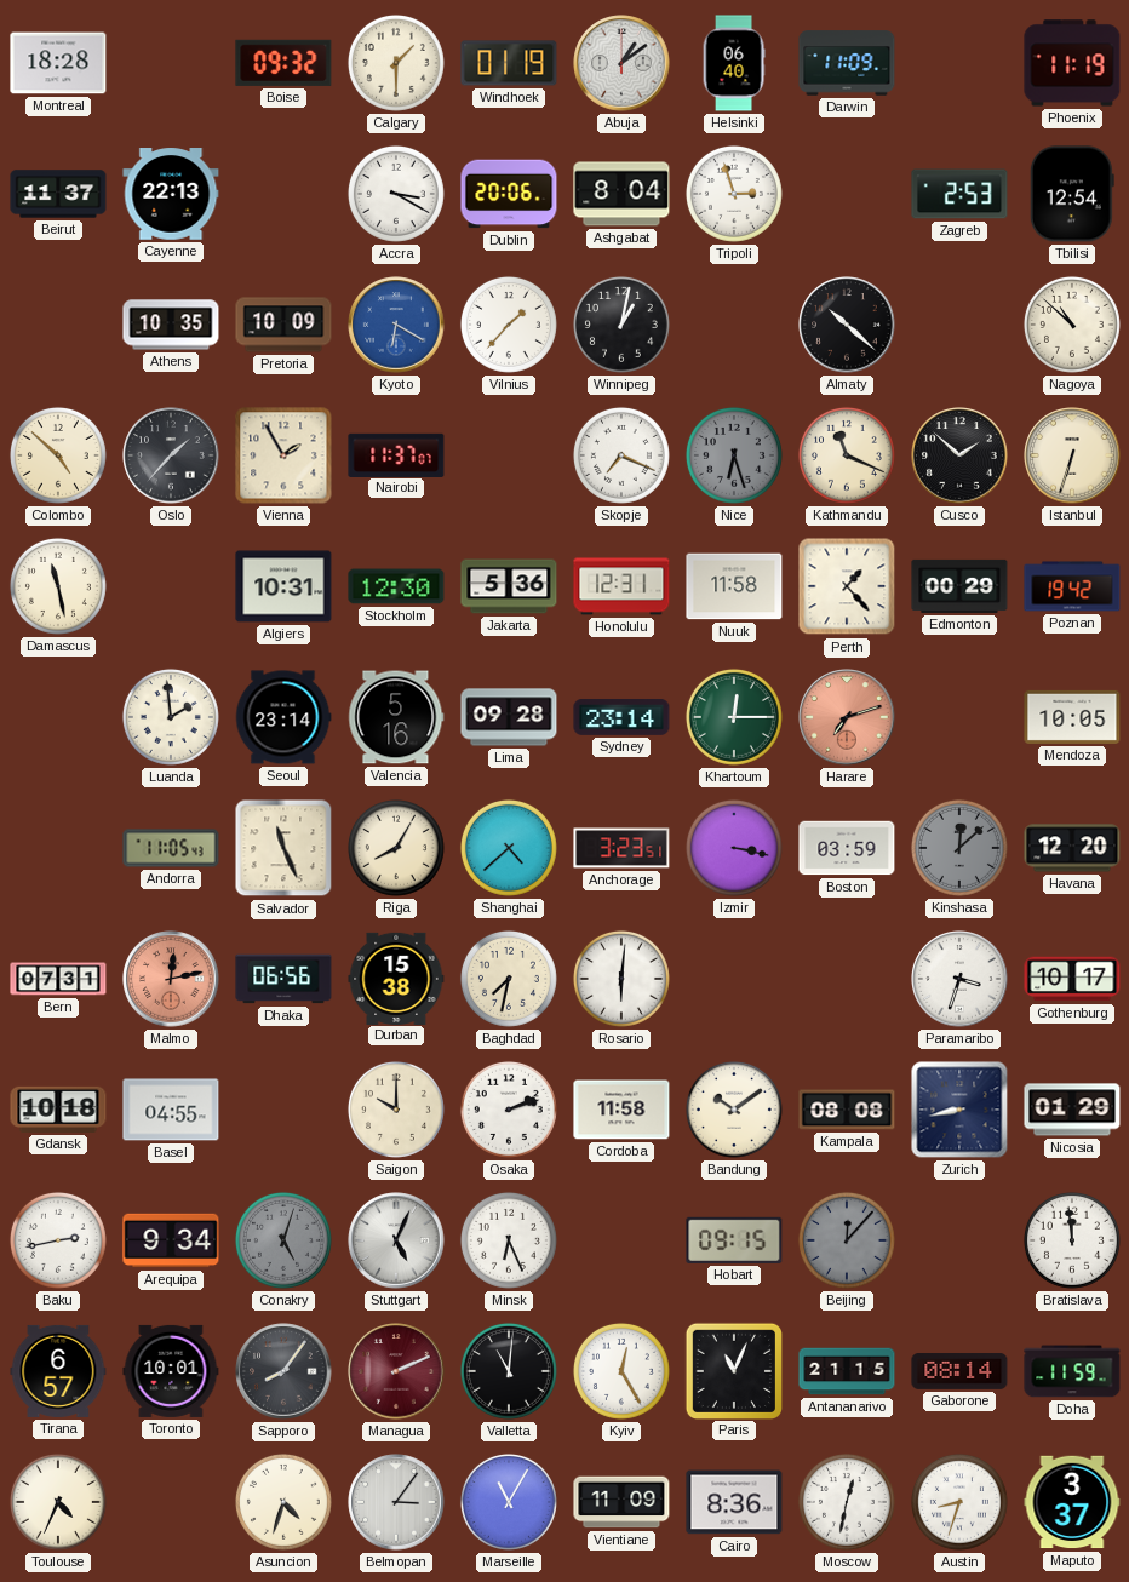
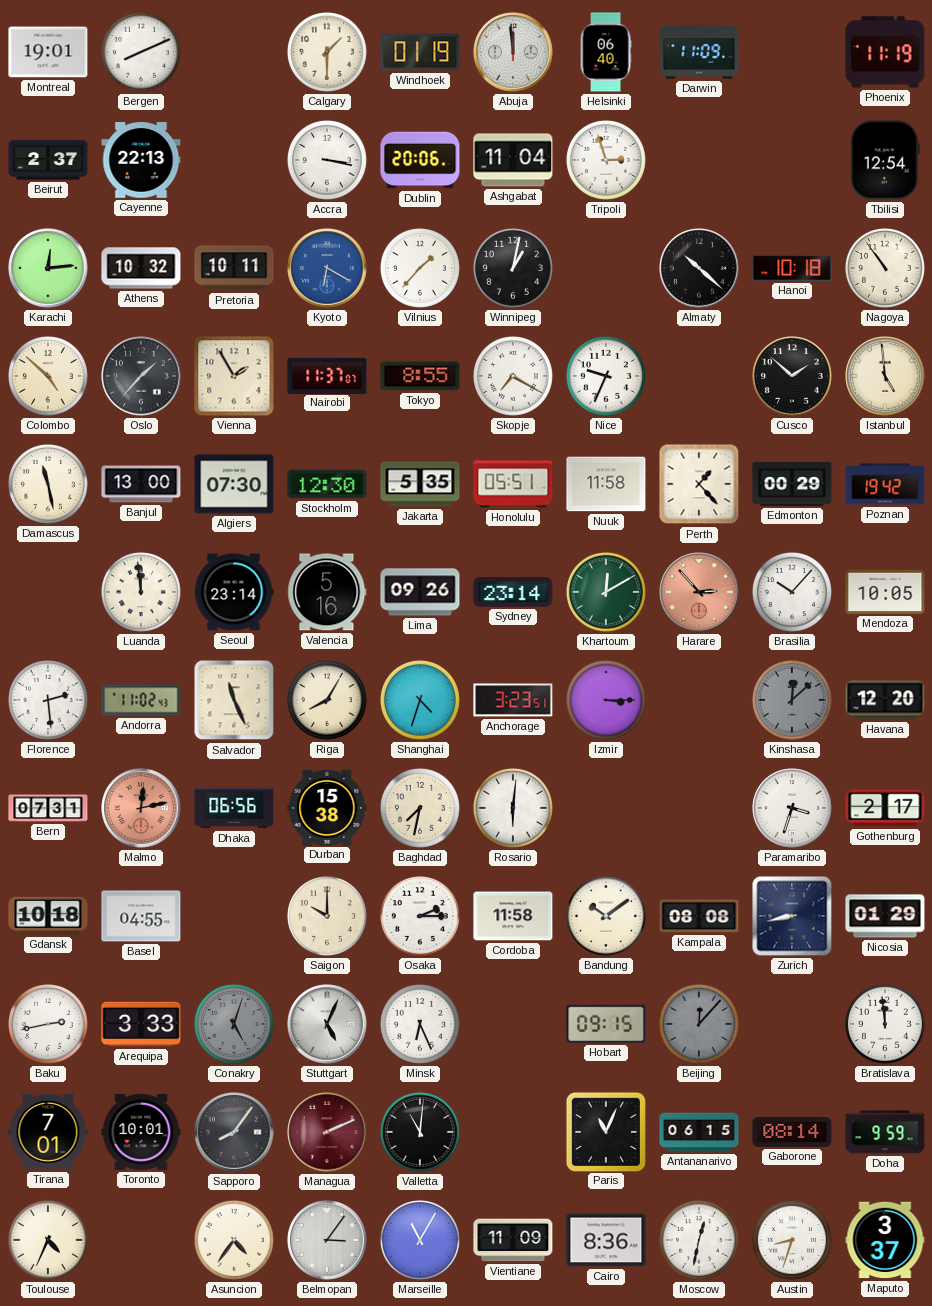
Montreal: 18:28 -> 19:01 (48, 52)
Bergen: none -> 8:11 (141, 52)
Boise: 09:32 -> none (283, 63)
Abuja: 1:09 -> 11:59 (513, 52)
Beirut: 11:37 -> 2:37 (48, 160)
Accra: 3:20 -> 3:17 (327, 160)
Ashgabat: 8:04 -> 11:04 (513, 160)
Zagreb: 2:53 -> none (959, 194)
Karachi: none -> 12:14 (48, 268)
Athens: 10:35 -> 10:32 (141, 268)
Pretoria: 10:09 -> 10:11 (234, 268)
Hanoi: none -> 10:18 (792, 269)
Nagoya: 10:52 -> 10:54 (885, 268)
Tokyo: none -> 8:55 (420, 376)
Skopje: 7:19 -> 7:20 (513, 376)
Nice: 6:27 -> 9:34 (606, 376)
Nice dial: grey -> white (606, 376)
Kathmandu: 11:19 -> none (847, 455)
Istanbul: 6:33 -> 4:59 (885, 376)
Banjul: none -> 13:00 (141, 484)
Algiers: 10:31 -> 07:30 (234, 484)
Jakarta: 5:36 -> 5:35 (420, 484)
Honolulu: 12:31 -> 05:51 (513, 484)
Luanda: 1:59 -> 11:59 (141, 592)
Lima: 09:28 -> 09:26 (420, 592)
Khartoum: 12:15 -> 12:10 (606, 592)
Harare: 7:12 -> 2:53 (699, 592)
Brasilia: none -> 10:07 (792, 592)
Florence: none -> 2:29 (48, 700)
Andorra: 11:05 -> 11:02 (141, 700)
Shanghai: 4:38 -> 4:33 (420, 700)
Izmir: 3:17 -> 3:15 (606, 700)
Boston: 03:59 -> none (847, 848)
Gothenburg: 10:17 -> 2:17 (885, 808)
Osaka: 2:12 -> 2:15 (420, 916)
Arequipa: 9:34 -> 3:33 (141, 1024)
Tirana: 6:57 -> 7:01 (48, 1132)
Kyiv: 12:25 -> none (621, 1371)
Antananarivo: 21:15 -> 06:15 (699, 1132)
Doha: 11:59 -> 9:59 (885, 1132)
Asuncion: 4:33 -> 4:36 (234, 1240)
